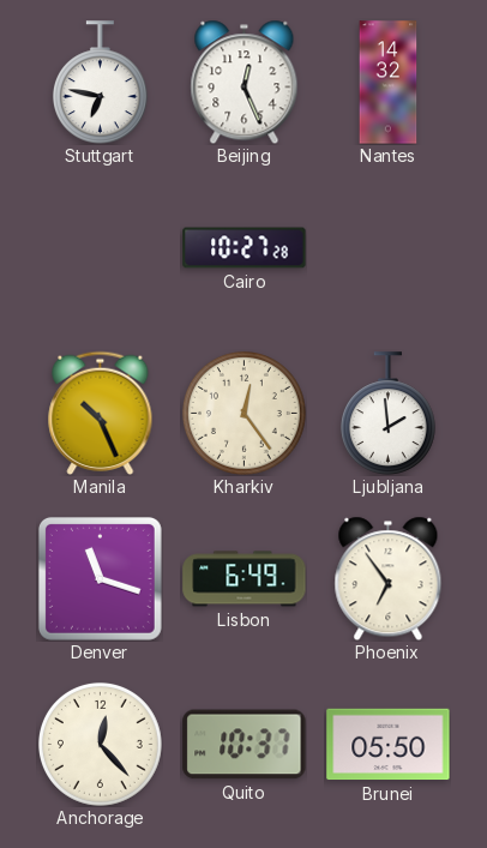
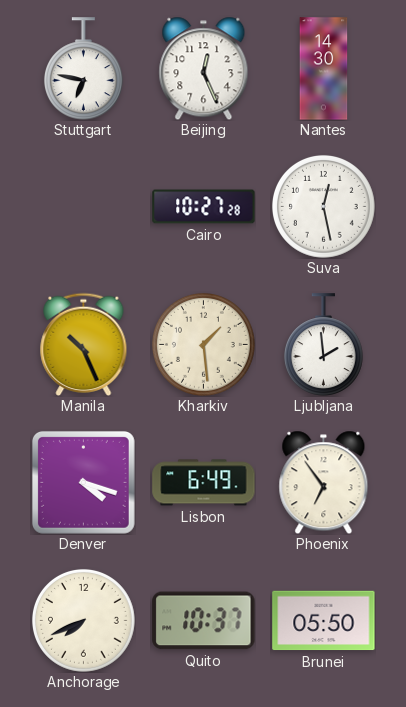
Nantes: 14:32 -> 14:30 (324, 69)
Suva: none -> 12:28 (324, 207)
Kharkiv: 12:24 -> 1:29 (204, 345)
Denver: 11:18 -> 4:18 (83, 482)
Anchorage: 12:23 -> 7:41 (84, 621)
